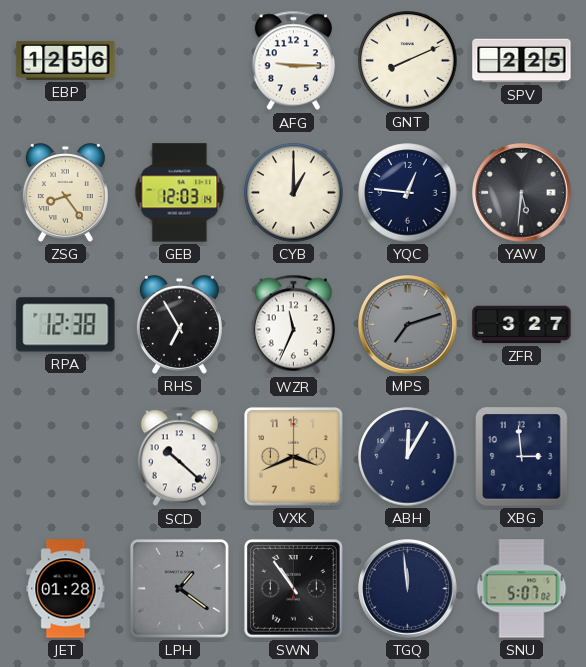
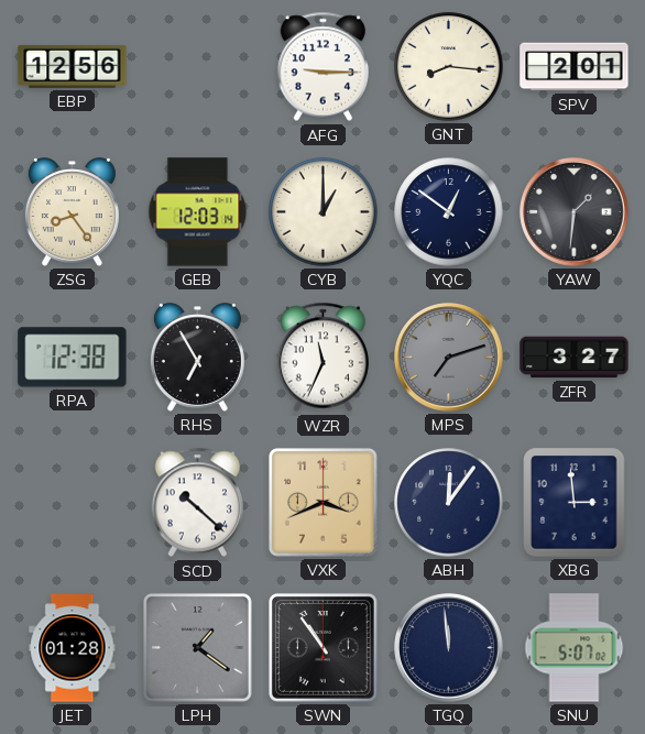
GNT: 8:11 -> 8:16 (449, 67)
SPV: 2:25 -> 2:01 (575, 67)
YQC: 12:46 -> 12:51 (449, 212)
YAW: 5:31 -> 1:31 (575, 212)
ABH: 12:05 -> 12:06 (449, 503)
